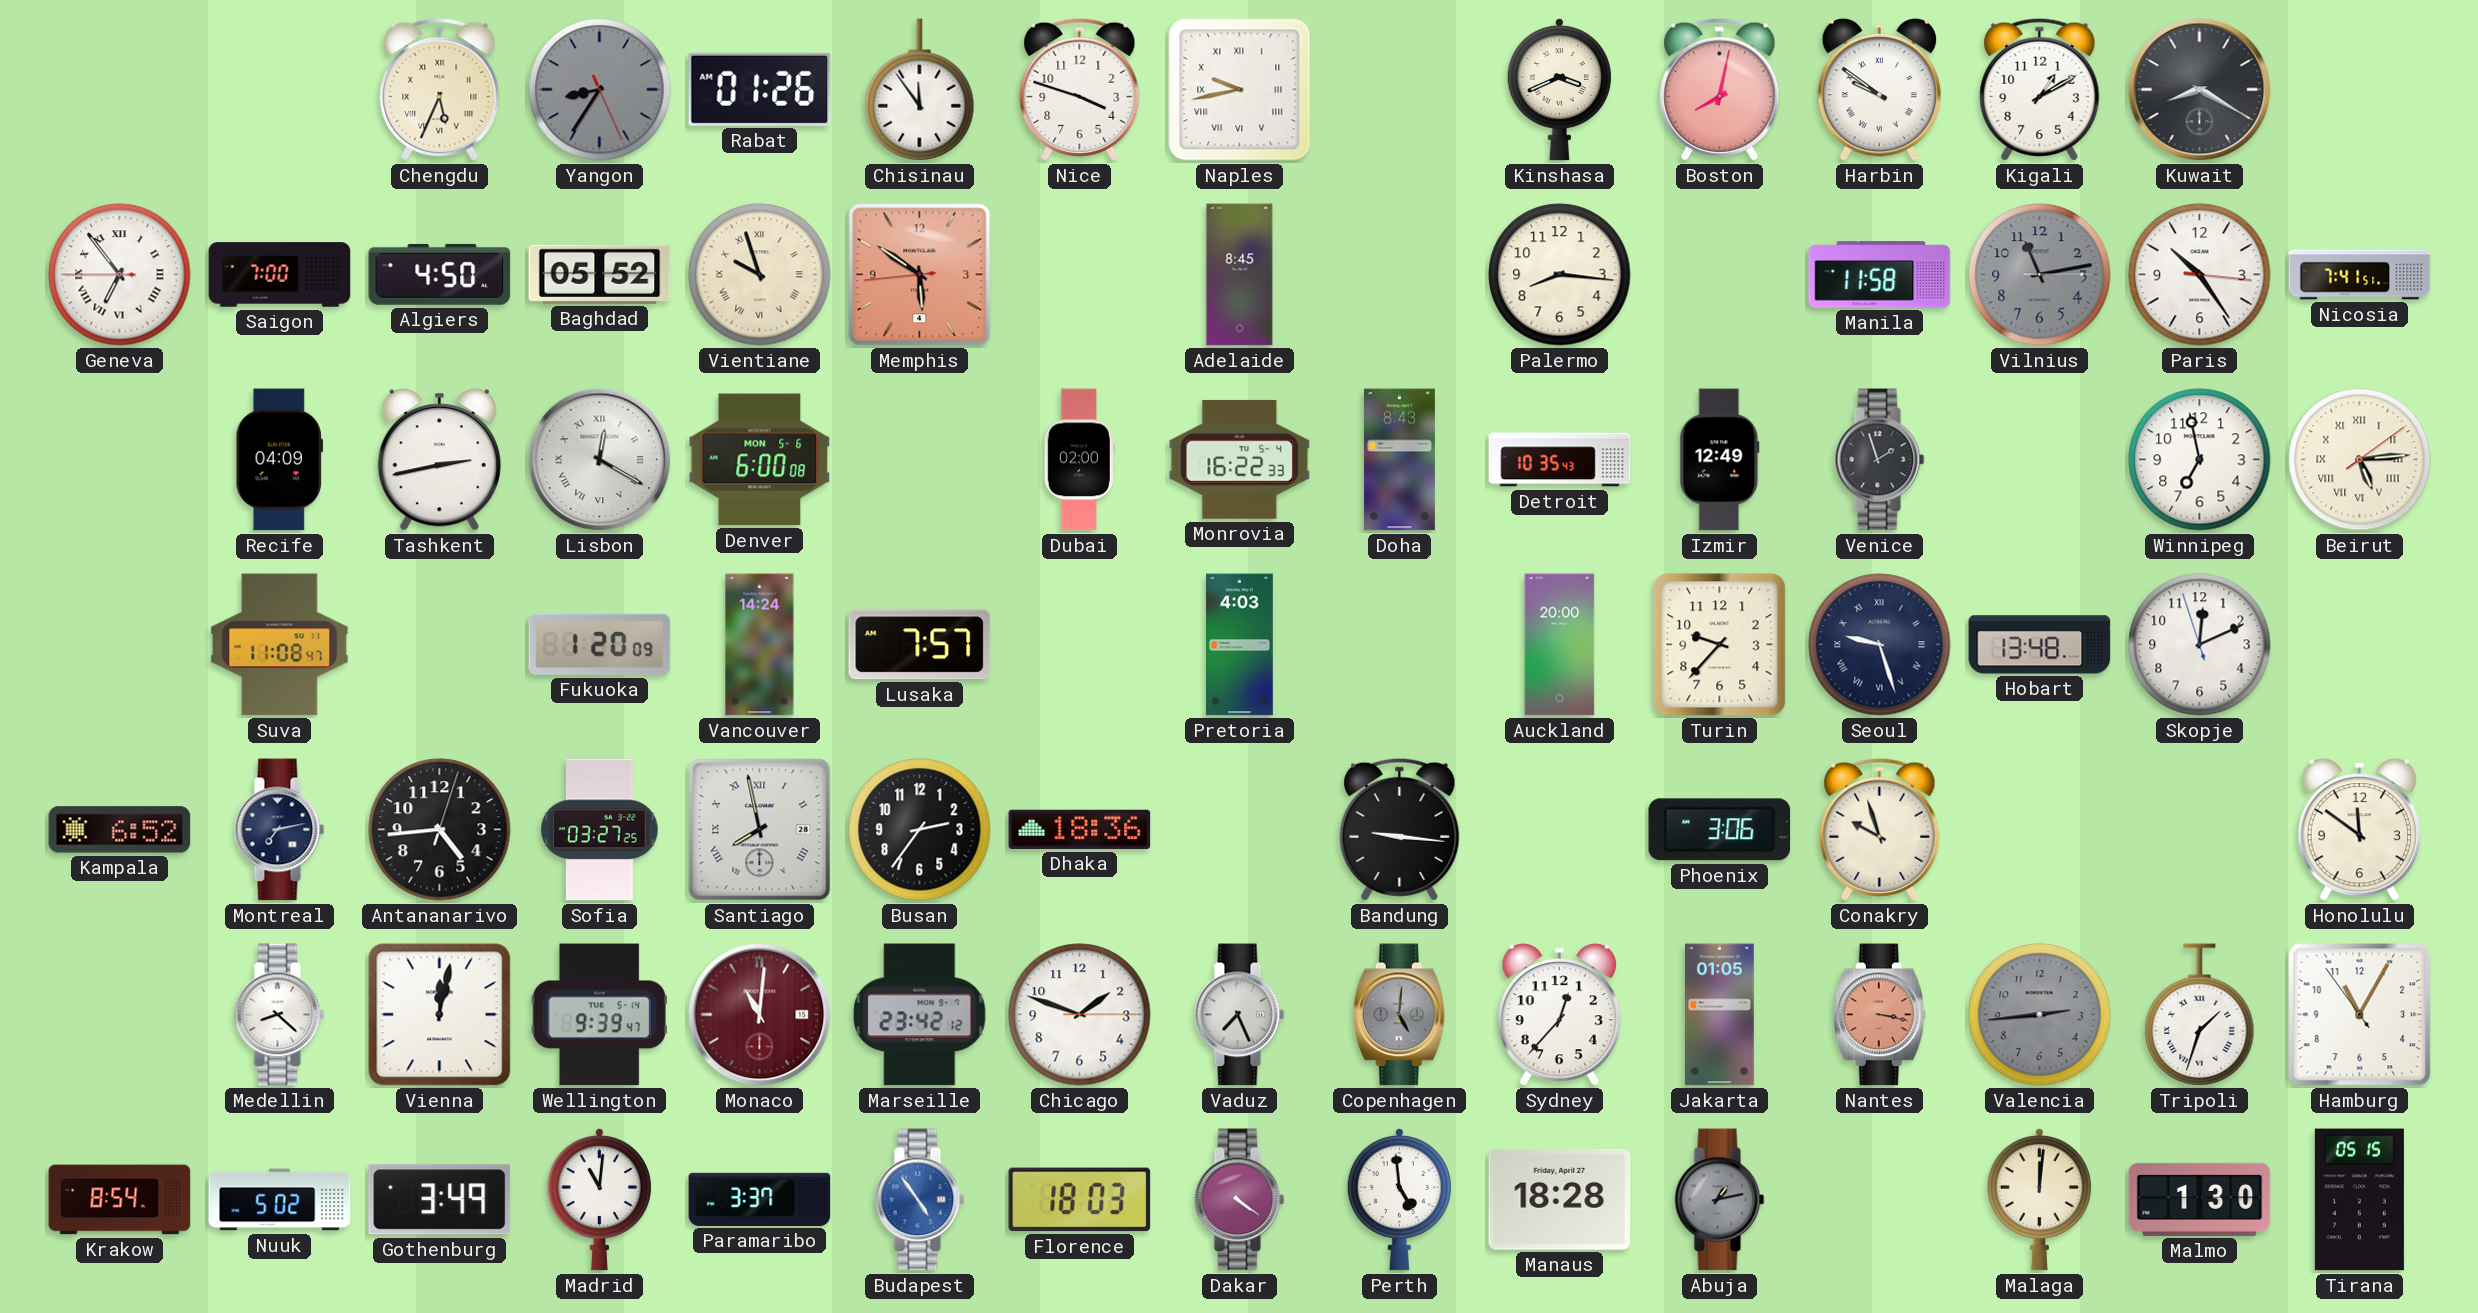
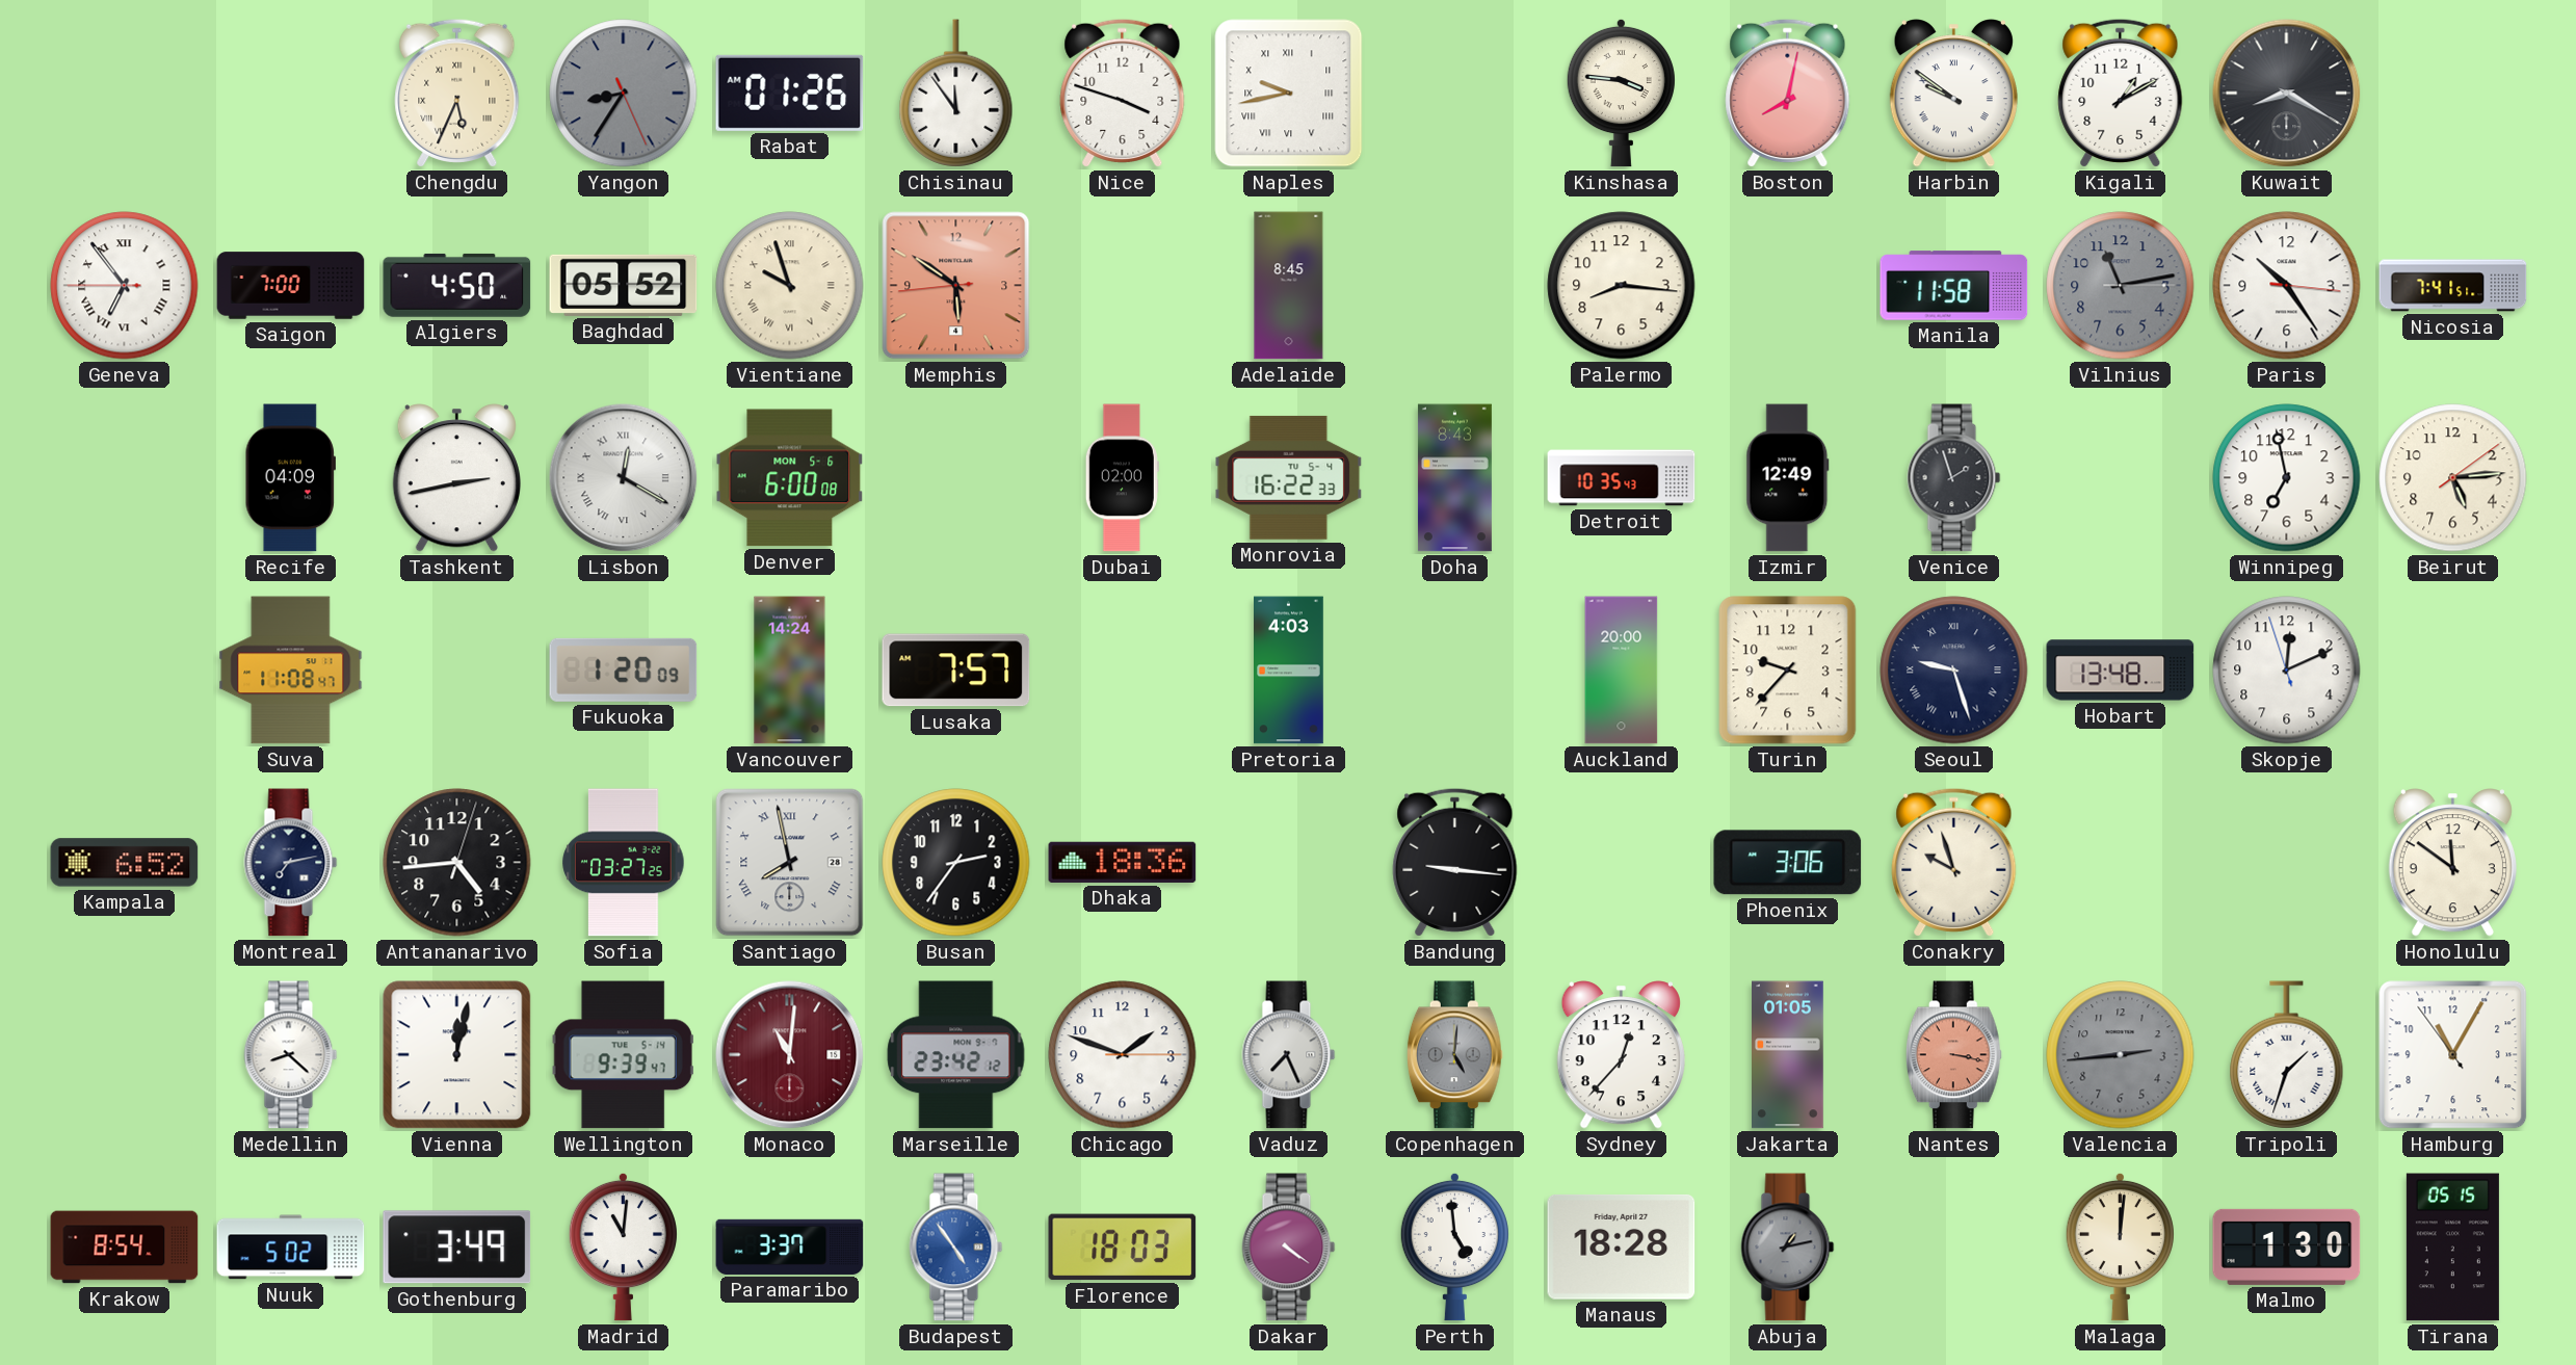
Kinshasa: 3:41 -> 3:46 (1621, 93)
Beirut numerals: Roman -> Arabic (2453, 478)
